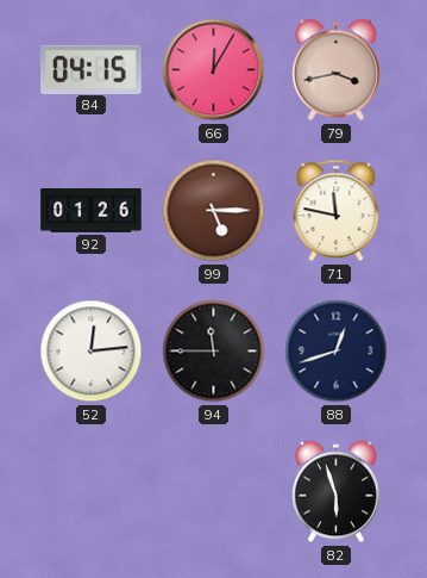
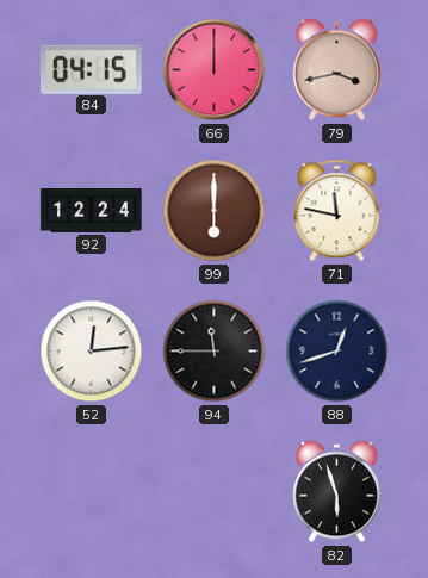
66: 12:05 -> 12:00 (215, 70)
92: 01:26 -> 12:24 (92, 211)
99: 5:15 -> 6:00 (215, 211)
